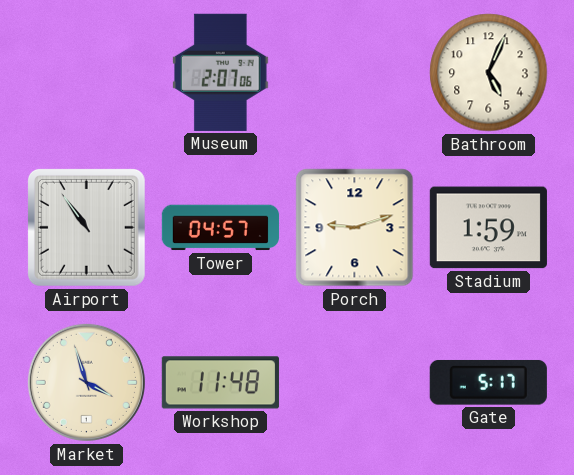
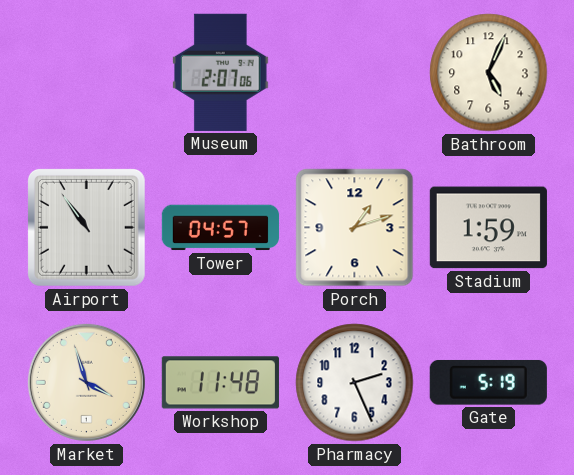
Porch: 9:12 -> 1:12 (355, 228)
Pharmacy: none -> 2:26 (355, 383)
Gate: 5:17 -> 5:19 (488, 382)
